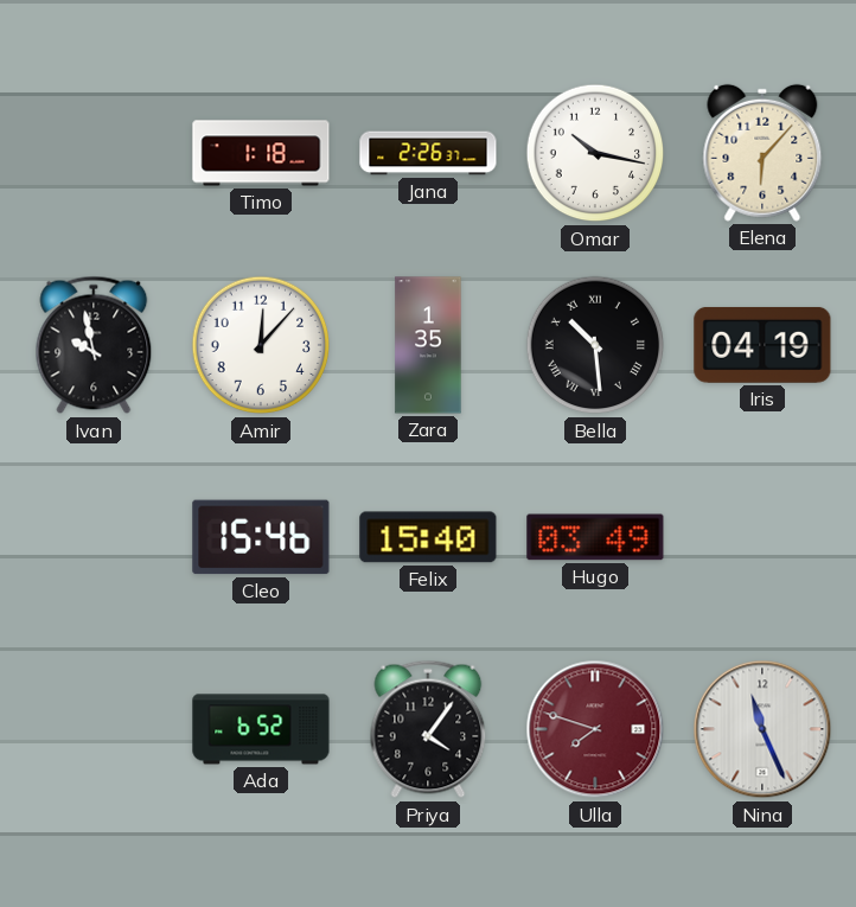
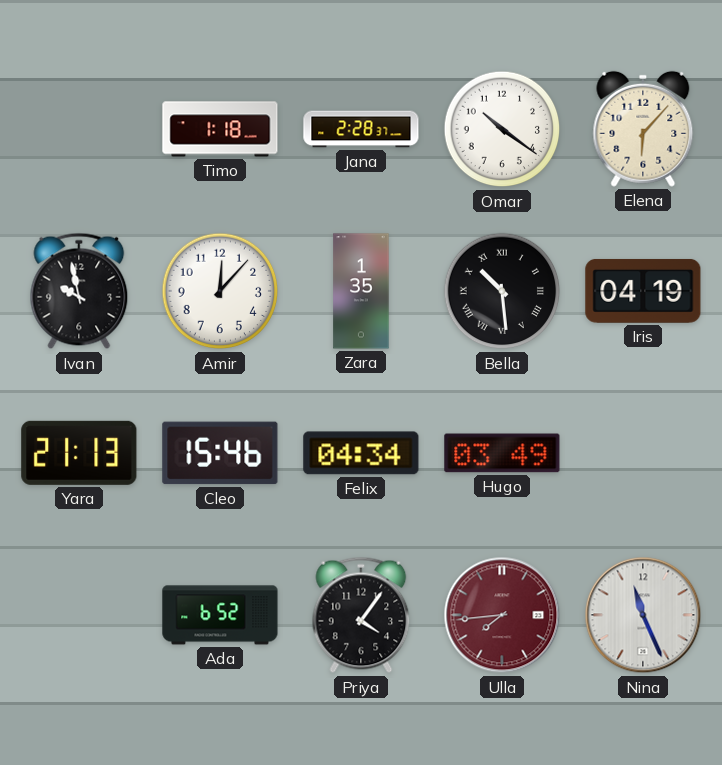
Jana: 2:26 -> 2:28 (361, 129)
Omar: 10:17 -> 10:21 (502, 129)
Yara: none -> 21:13 (79, 453)
Felix: 15:40 -> 04:34 (361, 453)
Ulla: 7:48 -> 7:44 (502, 615)
